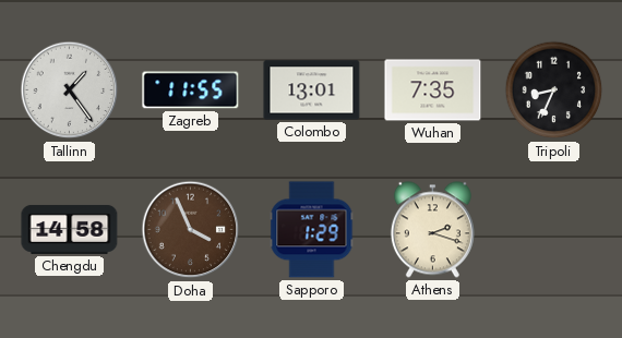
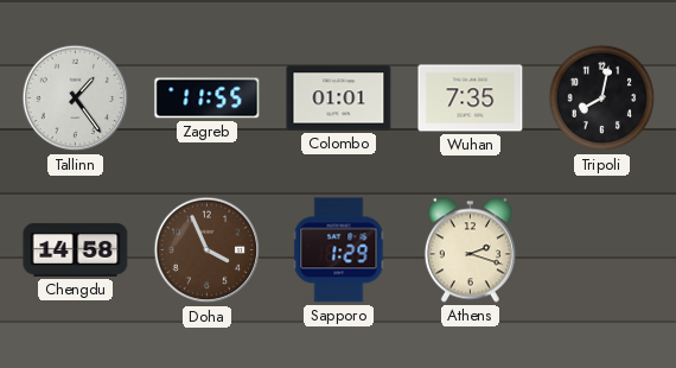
Colombo: 13:01 -> 01:01 (339, 99)
Tripoli: 8:34 -> 8:02 (602, 99)
